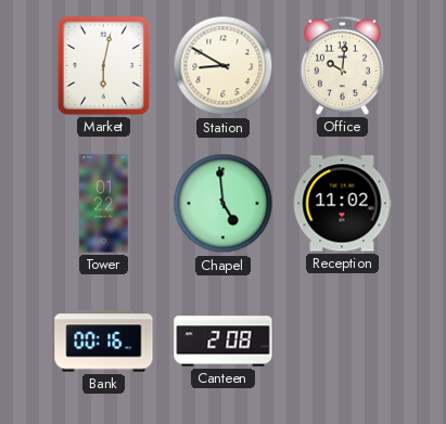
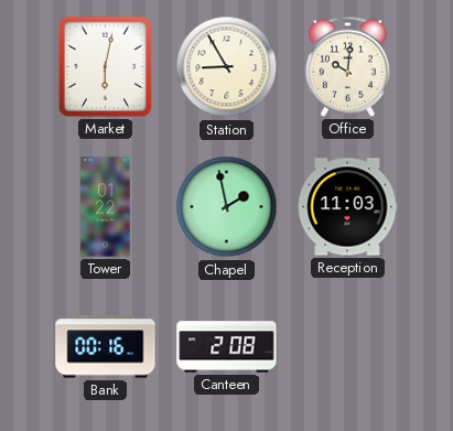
Station: 8:50 -> 8:55 (227, 67)
Chapel: 4:59 -> 1:58 (227, 207)
Reception: 11:02 -> 11:03 (347, 207)
